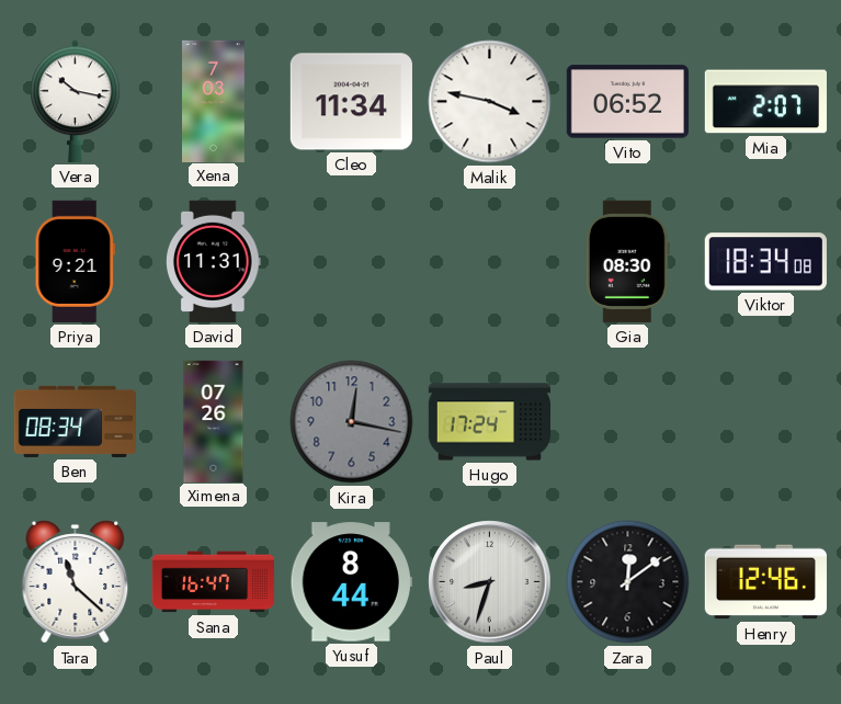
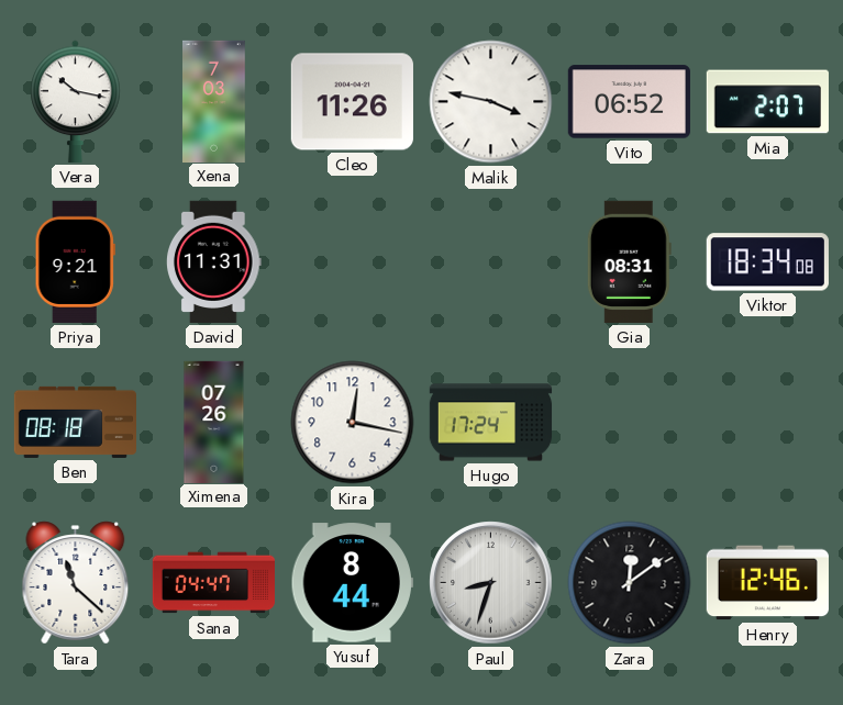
Cleo: 11:34 -> 11:26 (352, 102)
Gia: 08:30 -> 08:31 (629, 261)
Ben: 08:34 -> 08:18 (75, 422)
Kira dial: grey -> white (353, 423)
Sana: 16:47 -> 04:47 (213, 583)
